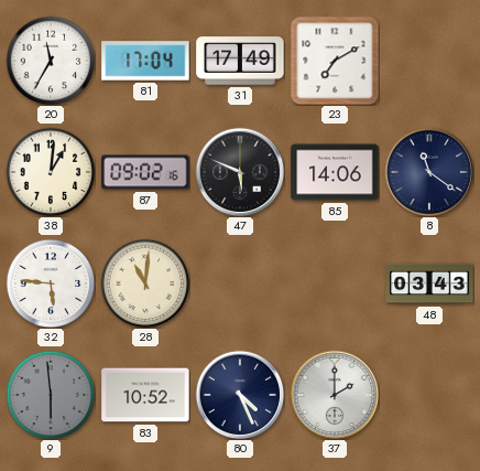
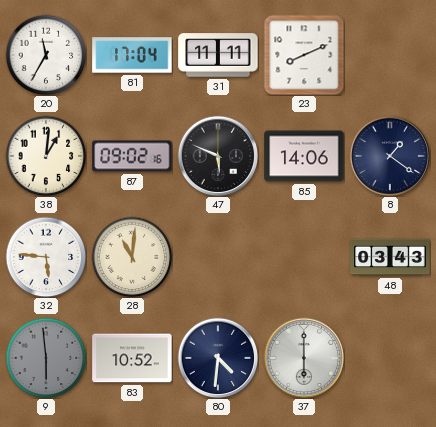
31: 17:49 -> 11:11 (218, 55)
23: 7:10 -> 8:11 (304, 55)
8: 11:21 -> 1:21 (390, 156)
80: 4:26 -> 4:31 (218, 358)
37: 2:00 -> 6:00 (304, 358)
